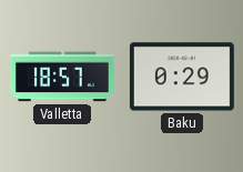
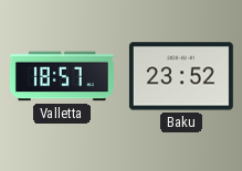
Baku: 0:29 -> 23:52 (181, 76)
